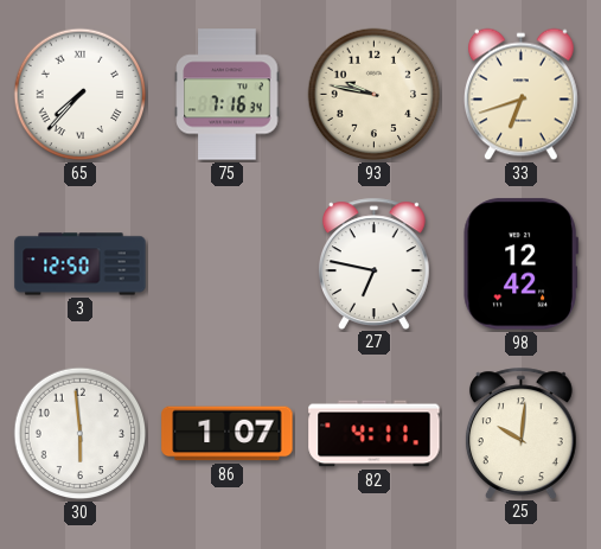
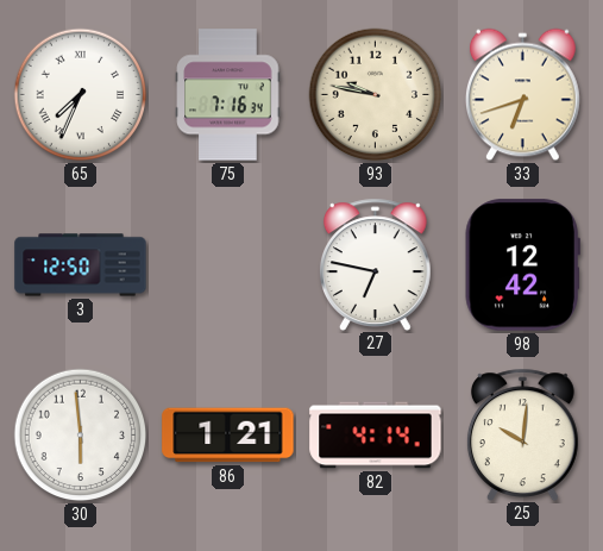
65: 7:37 -> 7:34 (81, 95)
86: 1:07 -> 1:21 (228, 436)
82: 4:11 -> 4:14 (376, 436)
